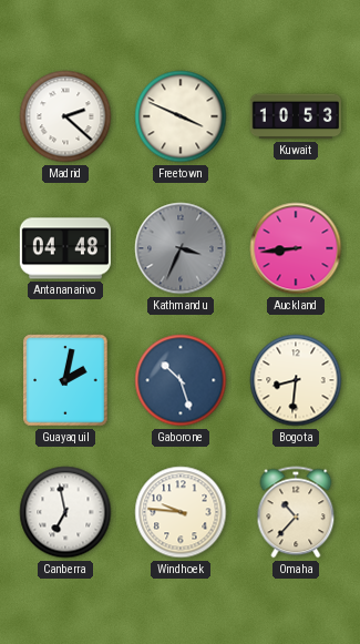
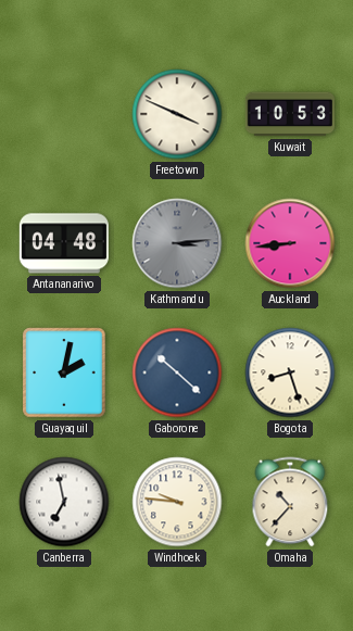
Madrid: 2:22 -> none (65, 116)
Kathmandu: 3:34 -> 3:14 (177, 243)
Gaborone: 10:27 -> 10:22 (177, 373)
Bogota: 8:31 -> 8:27 (290, 373)
